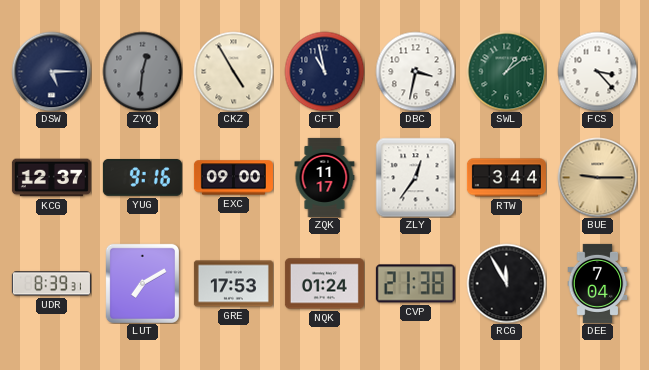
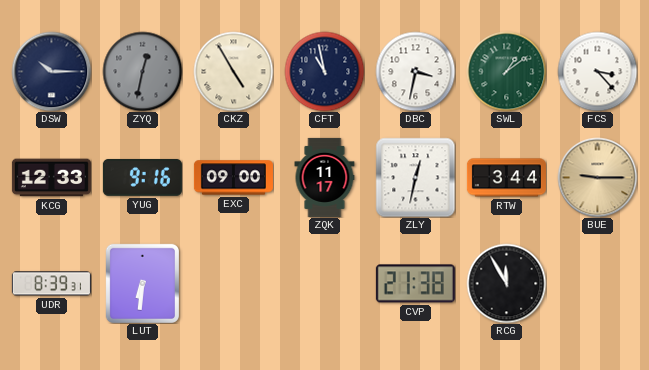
DSW: 5:15 -> 10:15 (51, 71)
ZYQ: 12:31 -> 12:32 (142, 71)
KCG: 12:37 -> 12:33 (51, 178)
ZLY: 12:36 -> 12:32 (415, 177)
LUT: 7:10 -> 6:31 (142, 283)
GRE: 17:53 -> none (233, 284)
NQK: 01:24 -> none (324, 284)
DEE: 7:04 -> none (598, 283)
